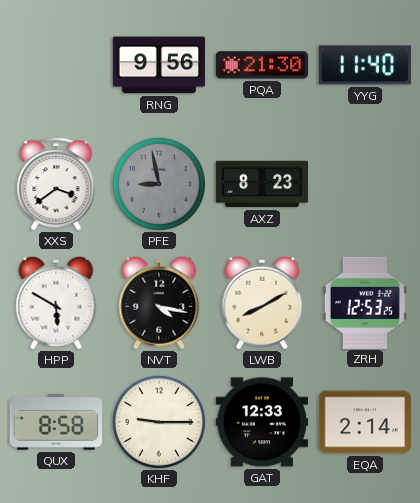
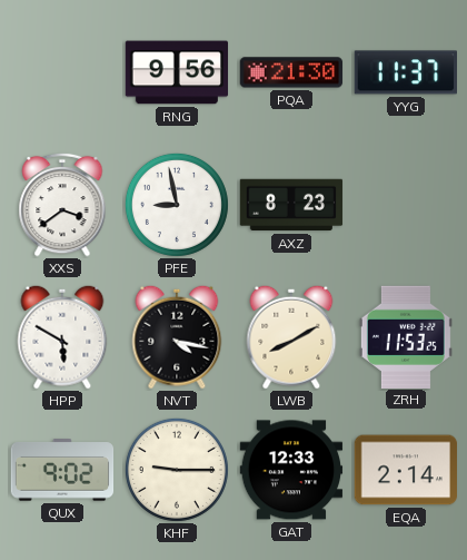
YYG: 11:40 -> 11:37 (405, 72)
PFE dial: grey -> white (177, 205)
ZRH: 12:53 -> 11:53 (406, 336)
QUX: 8:58 -> 9:02 (62, 470)
